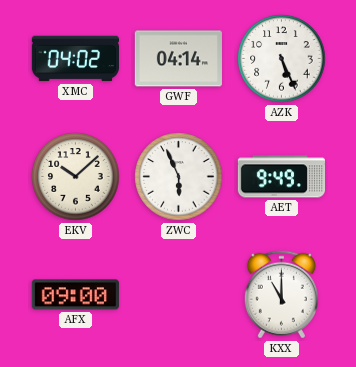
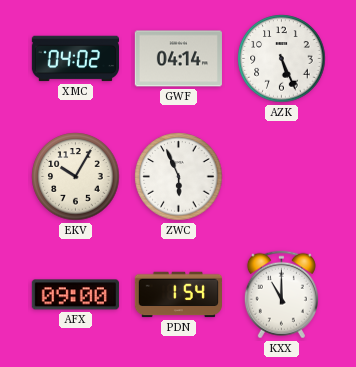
EKV: 10:08 -> 10:05 (76, 177)
AET: 9:49 -> none (281, 177)
PDN: none -> 1:54 (178, 295)
